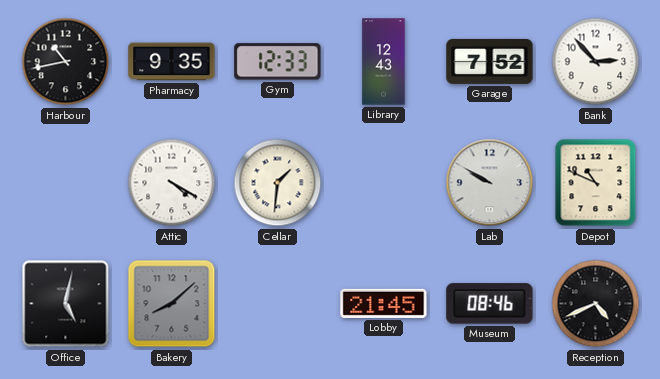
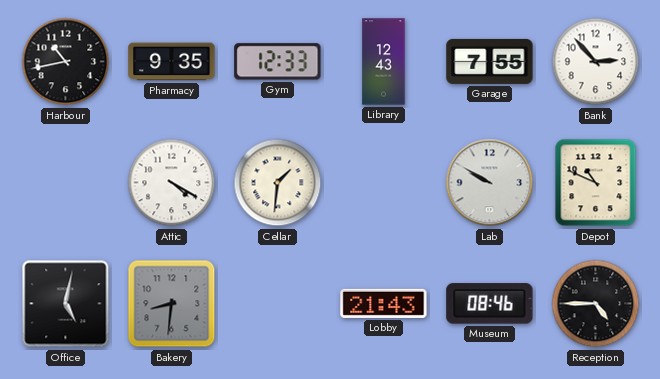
Garage: 7:52 -> 7:55 (490, 61)
Bakery: 8:08 -> 8:31 (172, 304)
Lobby: 21:45 -> 21:43 (384, 303)
Reception: 4:41 -> 4:45 (596, 304)
